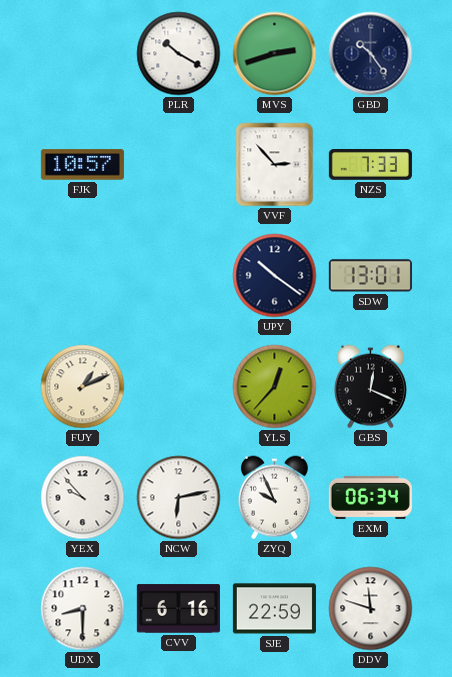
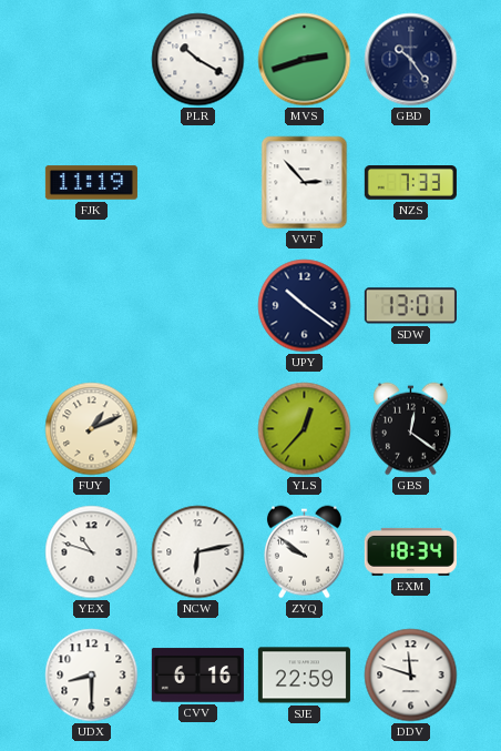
FJK: 10:57 -> 11:19 (91, 183)
GBS: 12:19 -> 12:21 (410, 429)
YEX: 9:53 -> 10:48 (92, 552)
ZYQ: 9:56 -> 9:51 (304, 552)
EXM: 06:34 -> 18:34 (410, 551)
